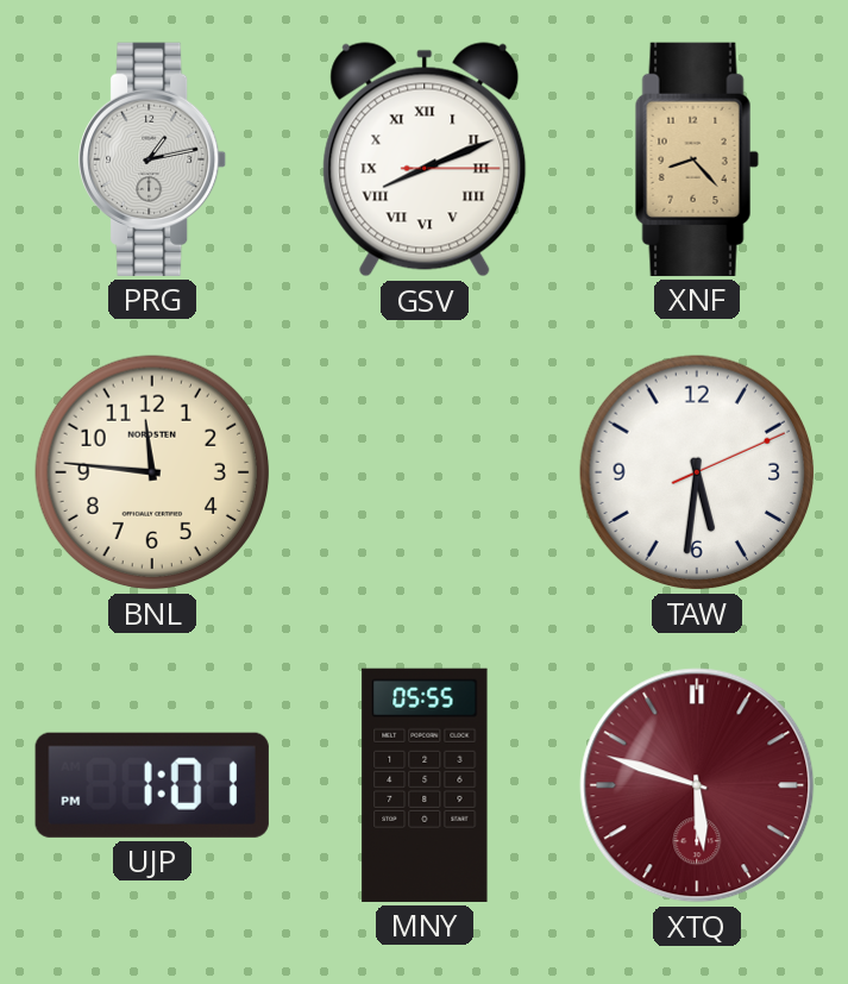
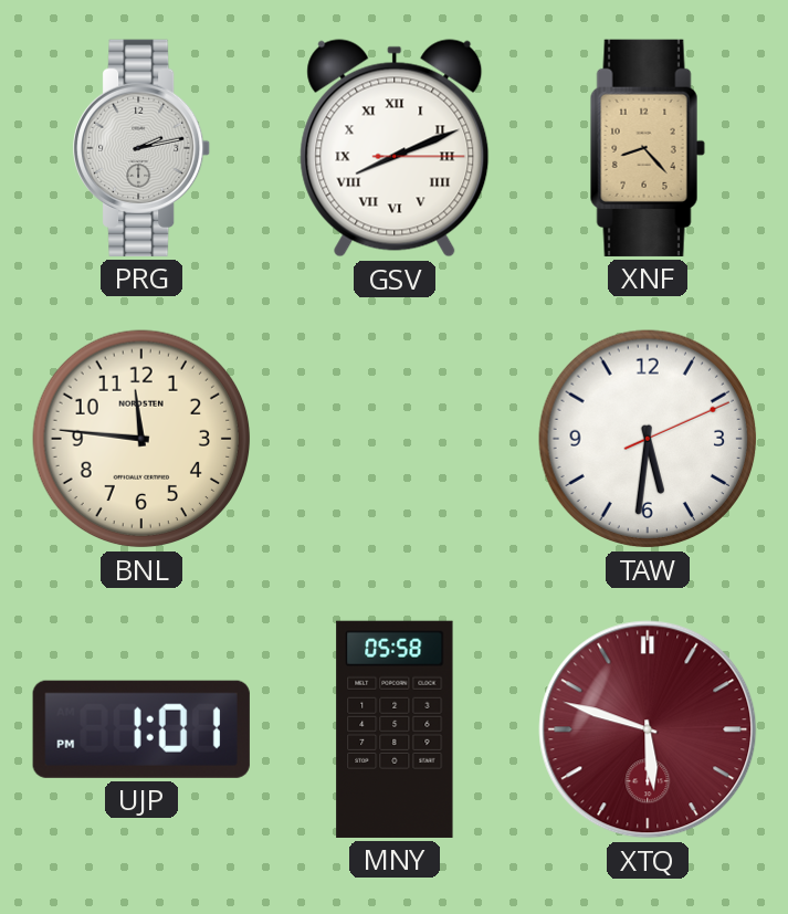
PRG: 1:13 -> 2:13 (143, 148)
MNY: 05:55 -> 05:58 (395, 729)
